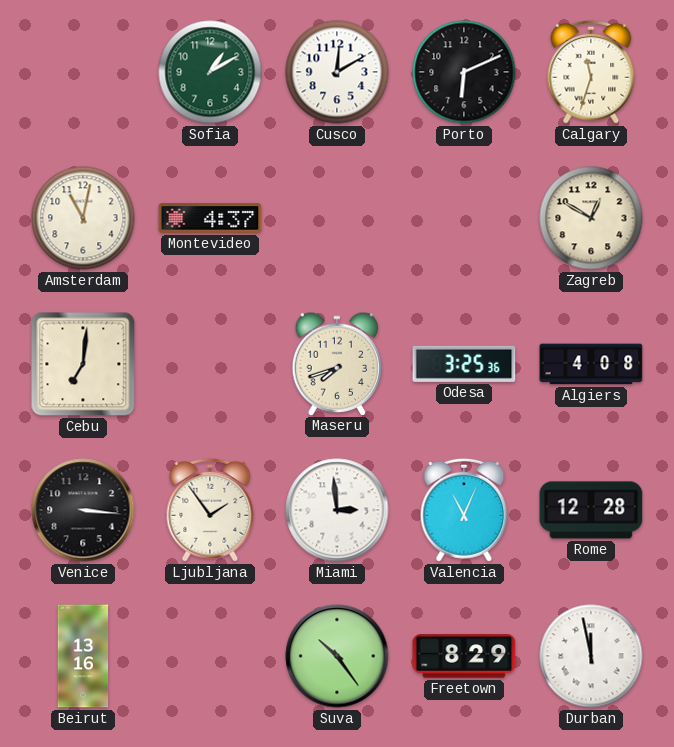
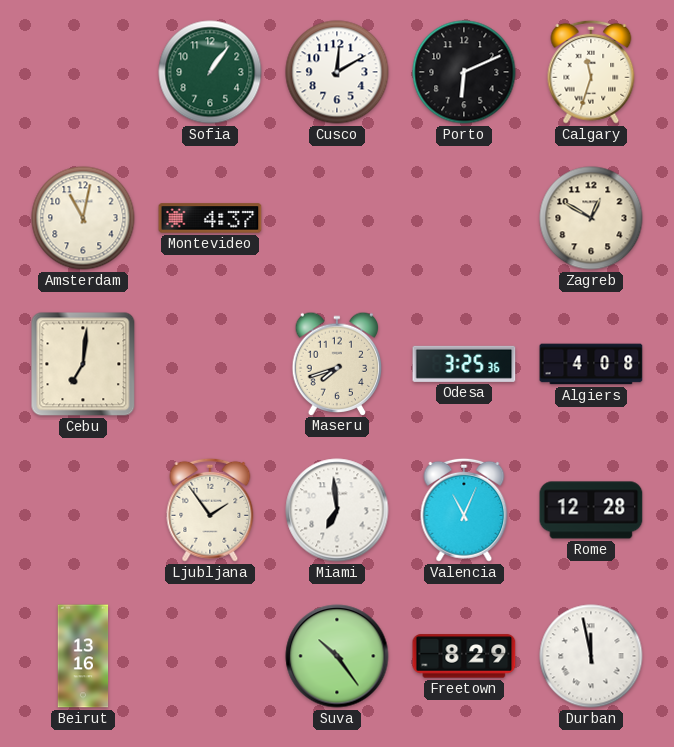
Sofia: 1:10 -> 1:06 (210, 72)
Venice: 3:16 -> none (83, 510)
Miami: 2:59 -> 6:59 (337, 510)
